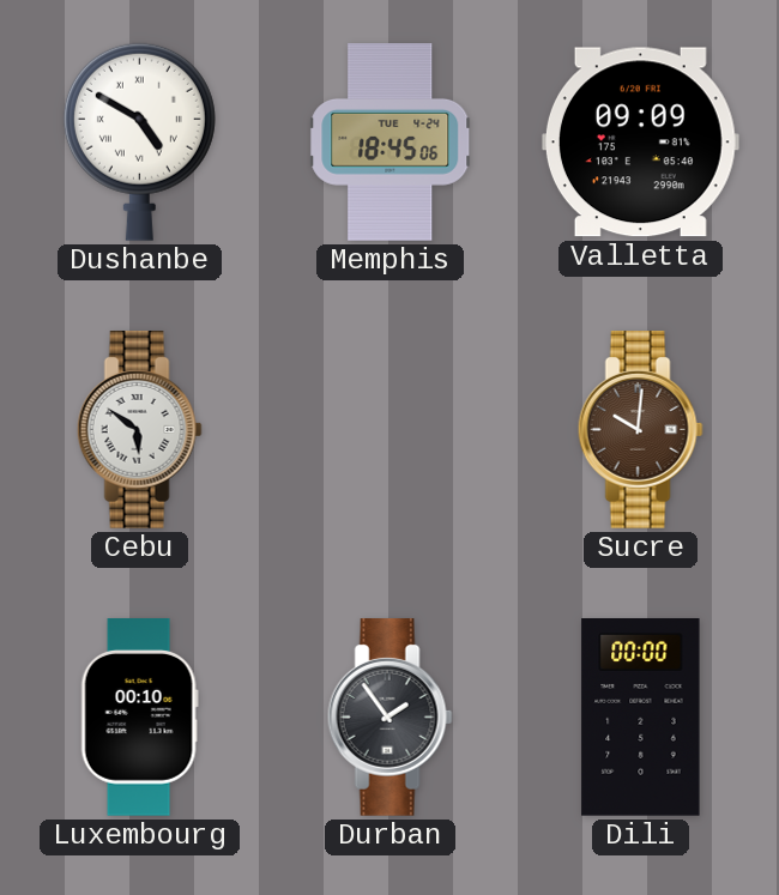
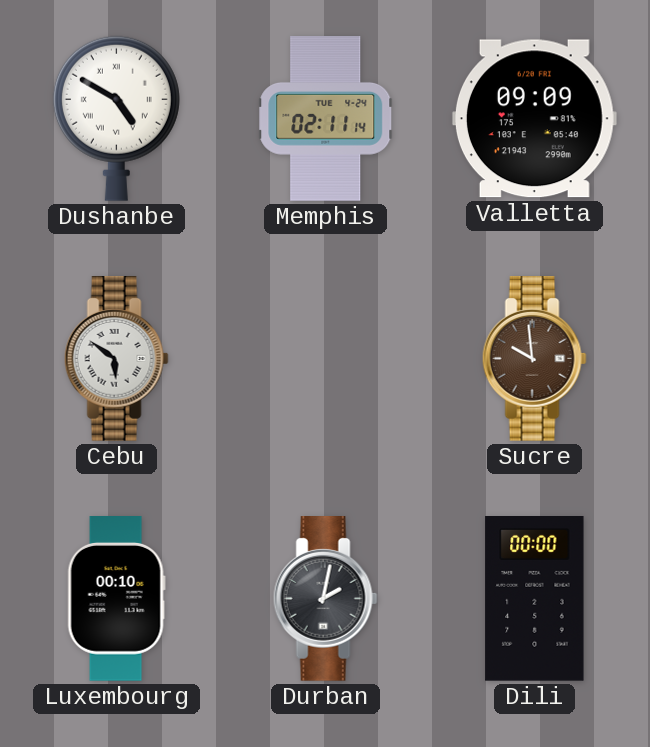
Memphis: 18:45 -> 02:11 (326, 119)
Sucre: 10:01 -> 9:59 (534, 359)
Durban: 1:54 -> 2:02 (325, 599)
